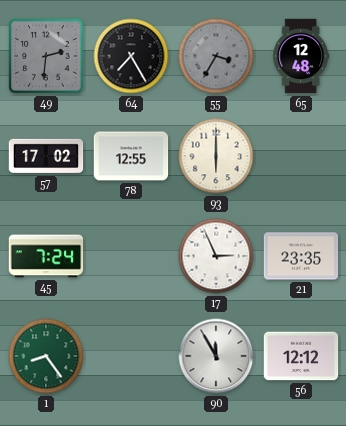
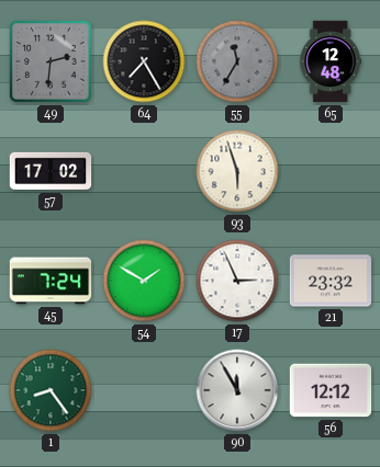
55: 3:35 -> 11:35 (237, 61)
78: 12:55 -> none (131, 156)
93: 6:00 -> 5:57 (237, 171)
54: none -> 1:50 (144, 281)
21: 23:35 -> 23:32 (331, 281)
